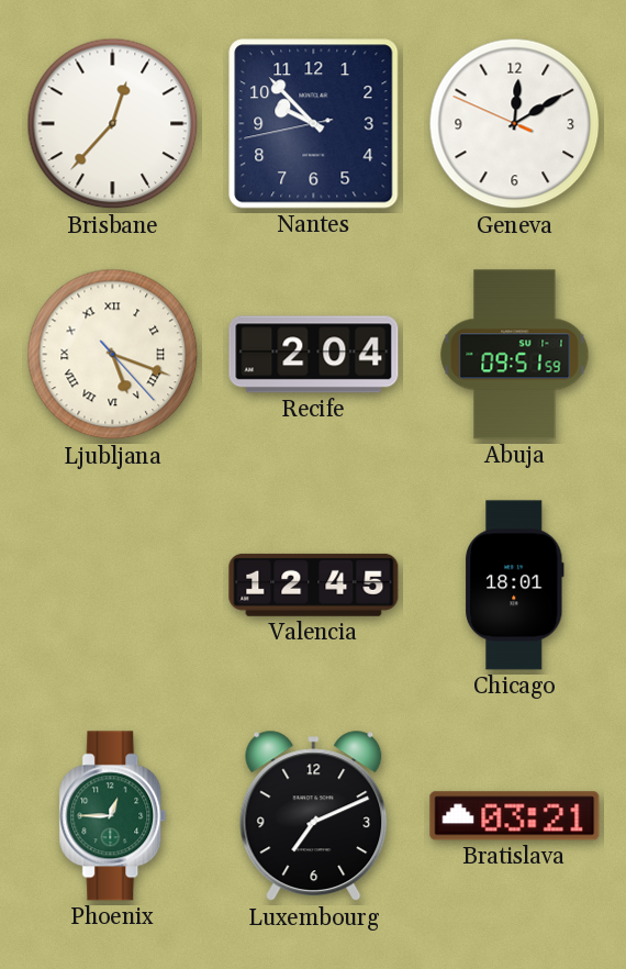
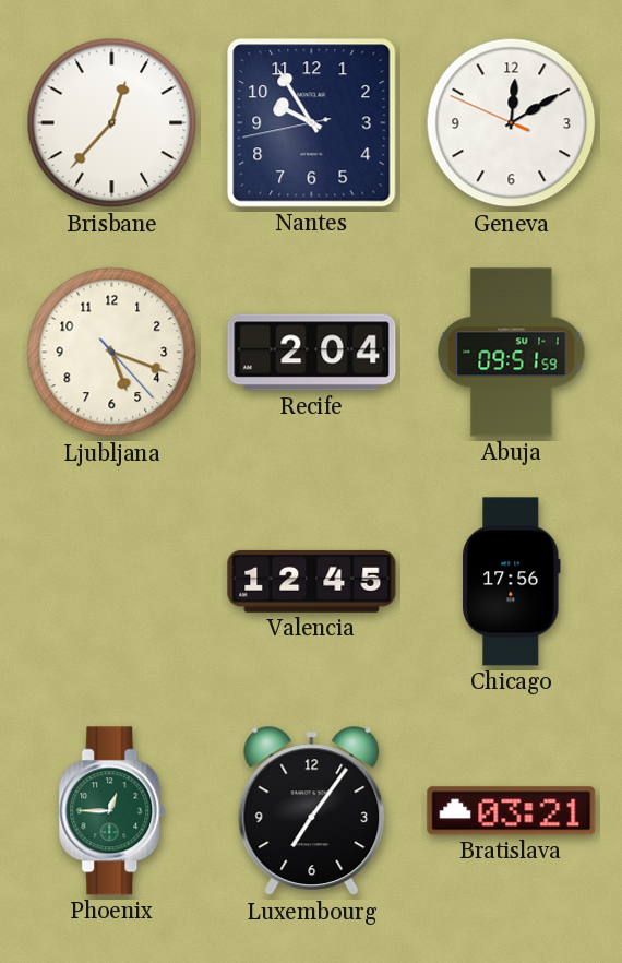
Nantes: 9:52 -> 9:54 (312, 123)
Ljubljana numerals: Roman -> Arabic (112, 353)
Chicago: 18:01 -> 17:56 (512, 582)
Luxembourg: 7:11 -> 7:06 (312, 811)
